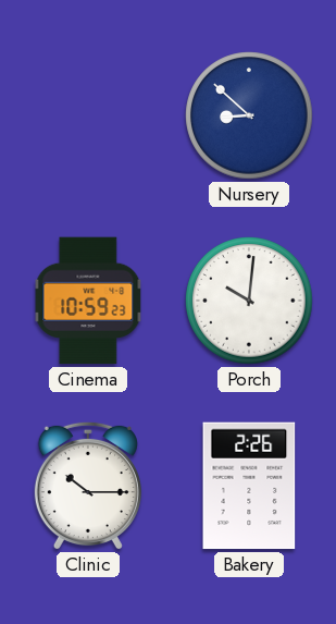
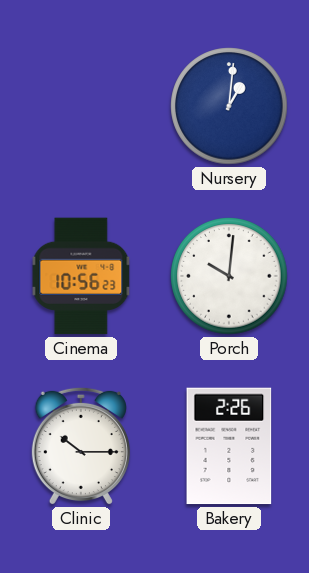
Nursery: 8:52 -> 1:01 (229, 106)
Cinema: 10:59 -> 10:56 (81, 276)
